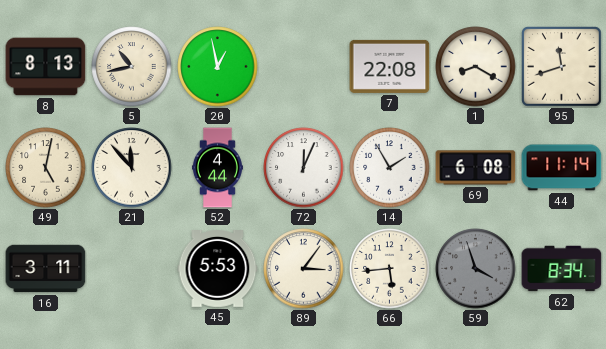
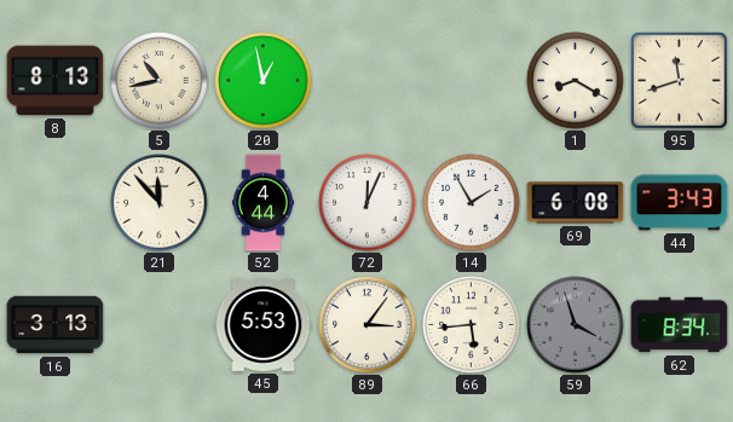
7: 22:08 -> none (390, 66)
49: 5:02 -> none (46, 168)
44: 11:14 -> 3:43 (680, 203)
16: 3:11 -> 3:13 (56, 325)
